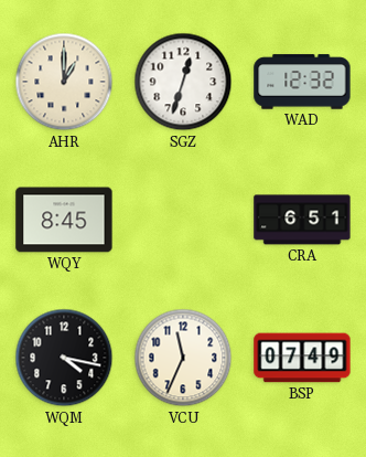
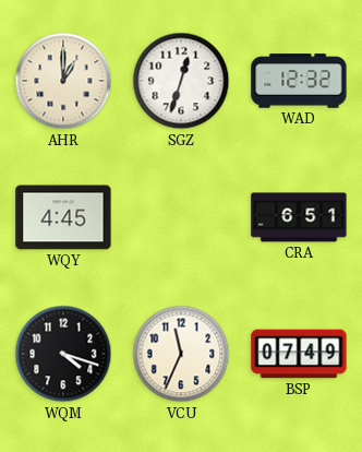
WQY: 8:45 -> 4:45 (63, 217)
WQM: 4:17 -> 4:18 (63, 354)
